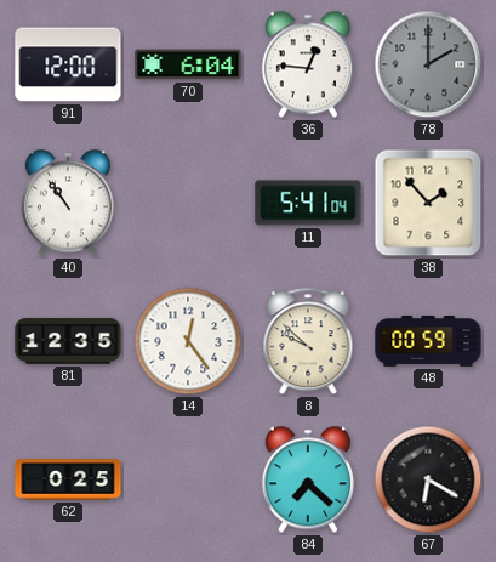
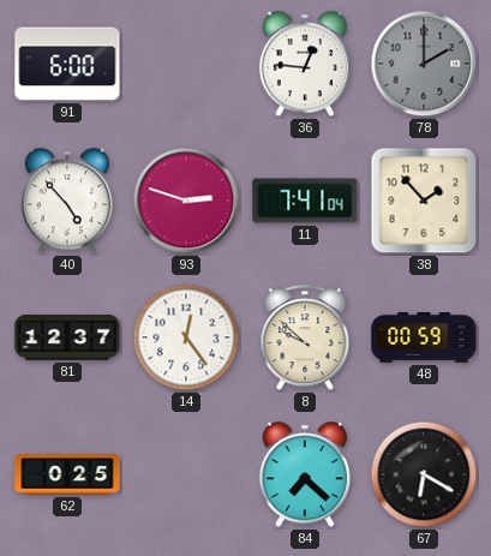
91: 12:00 -> 6:00 (67, 64)
70: 6:04 -> none (188, 64)
40: 10:54 -> 4:53 (67, 201)
93: none -> 2:48 (186, 201)
11: 5:41 -> 7:41 (305, 201)
81: 12:35 -> 12:37 (67, 337)
